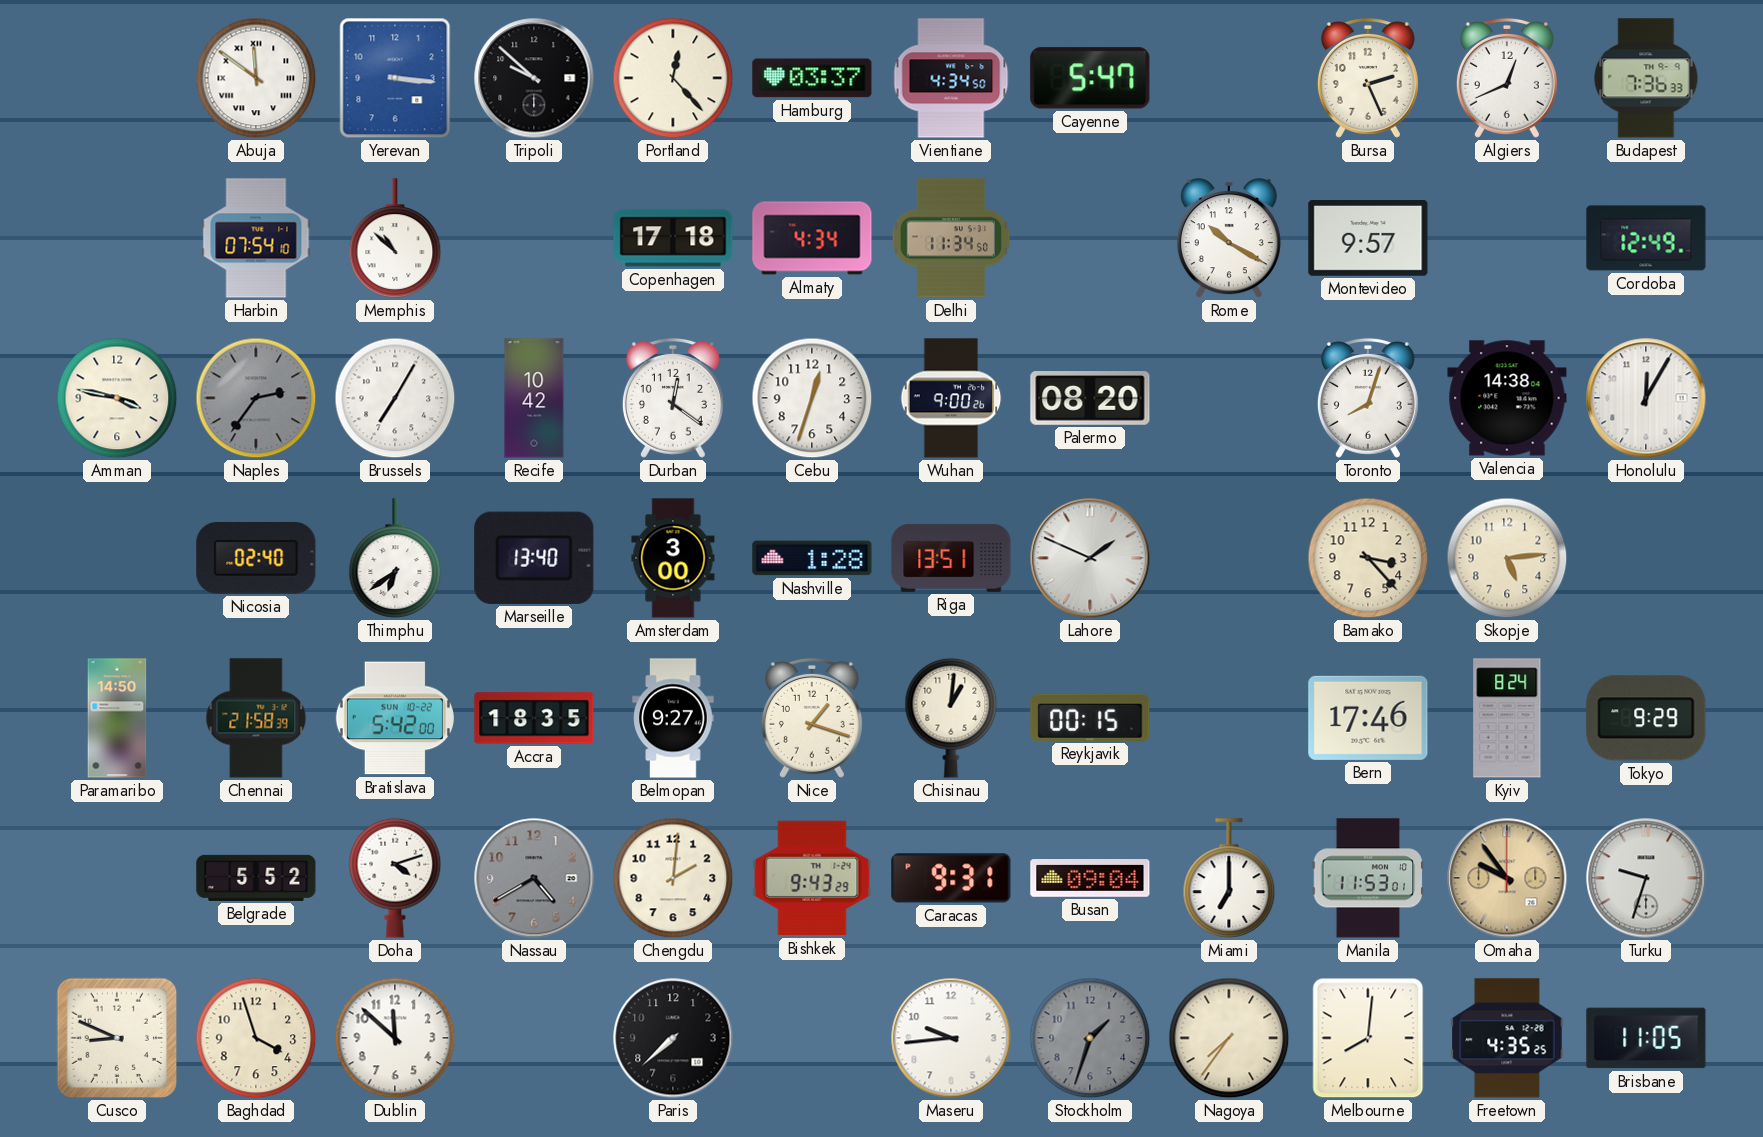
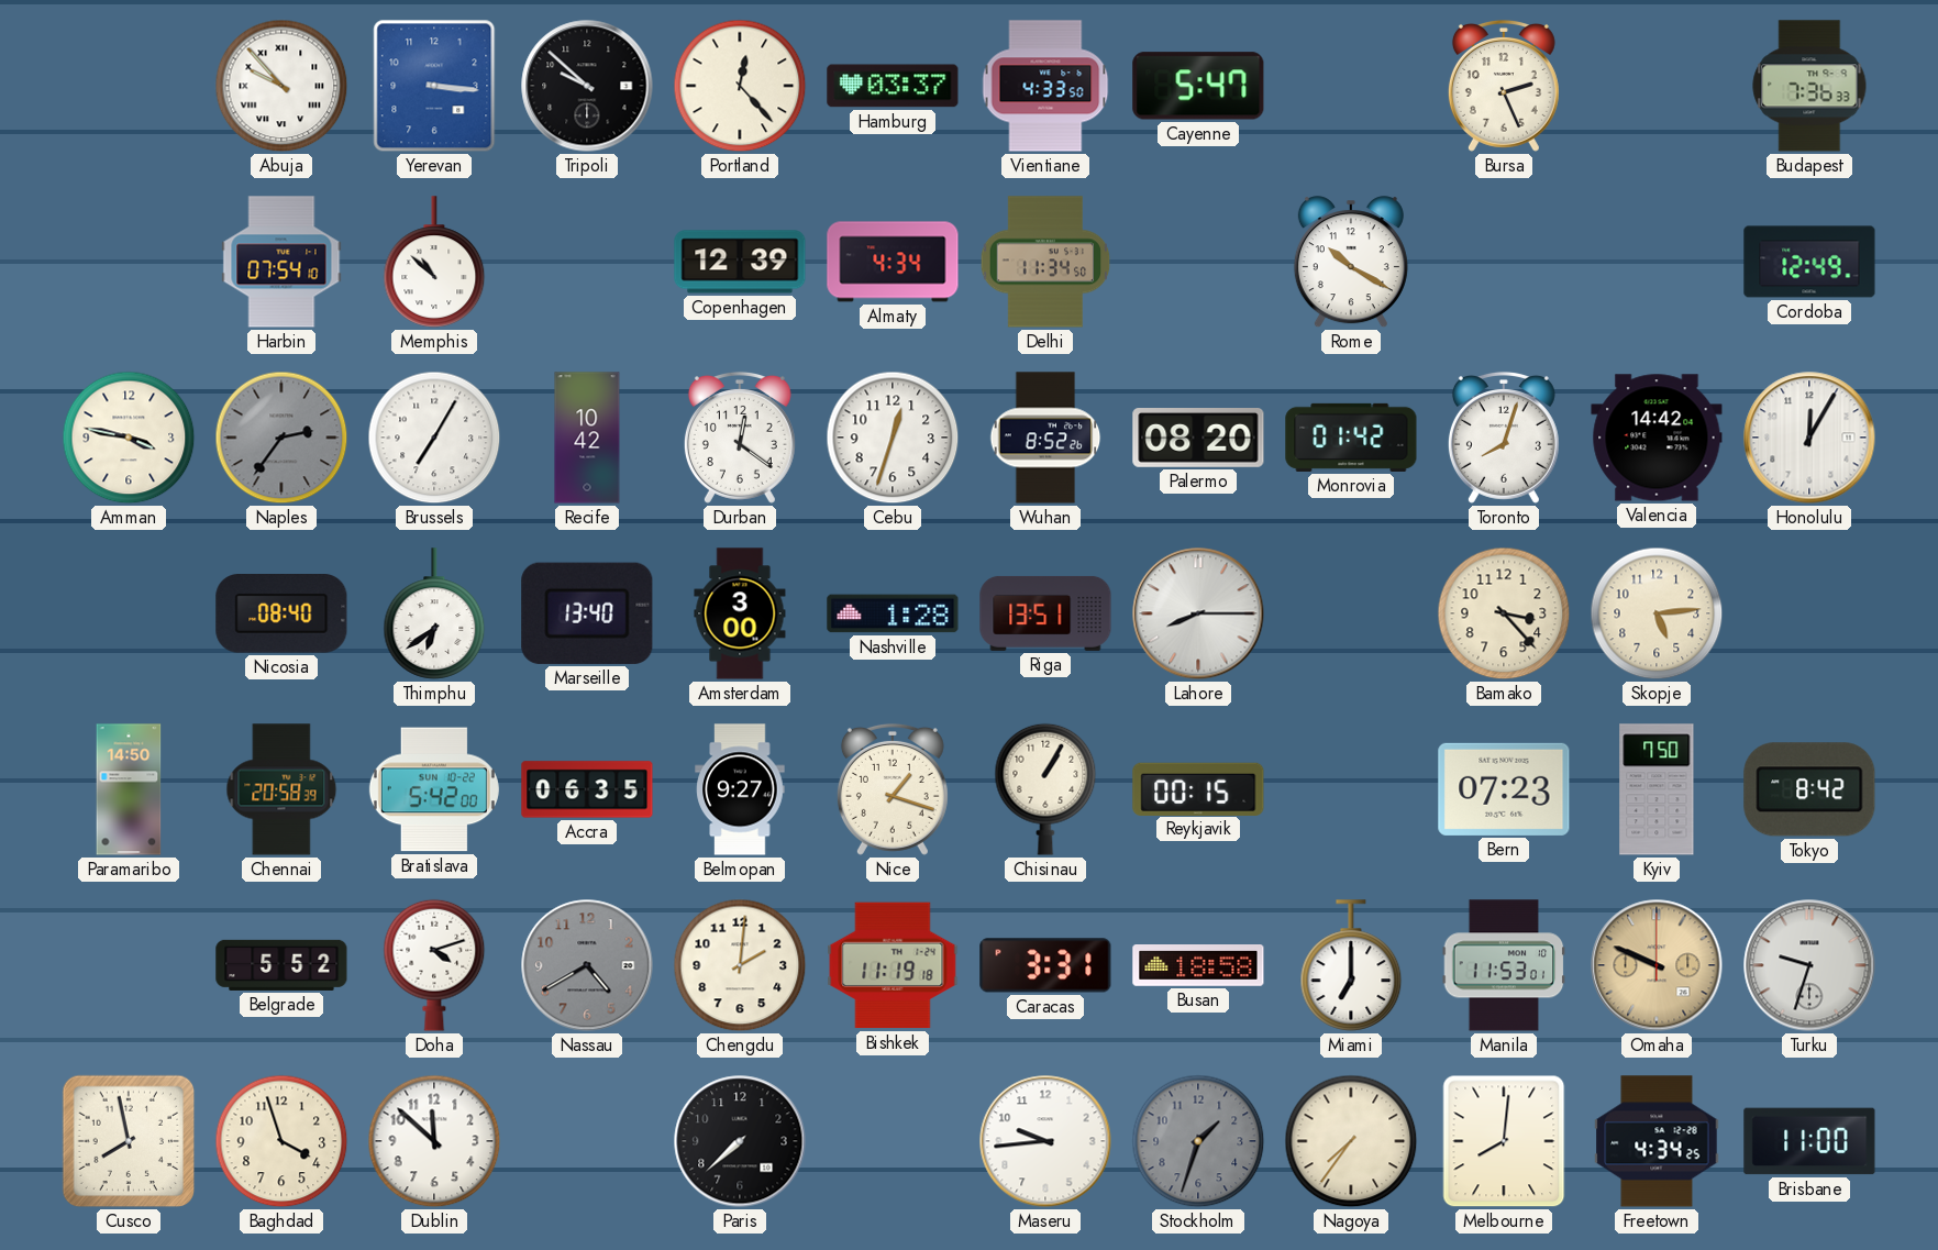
Abuja: 11:51 -> 9:53 (281, 86)
Vientiane: 4:34 -> 4:33 (1045, 86)
Algiers: 12:41 -> none (1507, 78)
Copenhagen: 17:18 -> 12:39 (740, 262)
Montevideo: 9:57 -> none (1368, 238)
Wuhan: 9:00 -> 8:52 (1045, 438)
Monrovia: none -> 01:42 (1351, 438)
Valencia: 14:38 -> 14:42 (1657, 438)
Nicosia: 02:40 -> 08:40 (281, 613)
Lahore: 1:49 -> 8:15 (1198, 613)
Chennai: 21:58 -> 20:58 (281, 789)
Accra: 18:35 -> 06:35 (587, 789)
Chisinau: 1:01 -> 1:05 (1045, 789)
Bern: 17:46 -> 07:23 (1504, 789)
Kyiv: 8:24 -> 7:50 (1657, 789)
Tokyo: 9:29 -> 8:42 (1809, 789)
Bishkek: 9:43 -> 11:19 (893, 965)
Caracas: 9:31 -> 3:31 (1045, 965)
Busan: 09:04 -> 18:58 (1198, 966)
Omaha: 9:54 -> 9:49 (1657, 965)
Cusco: 8:49 -> 7:58 (129, 1141)
Freetown: 4:35 -> 4:34 (1657, 1141)
Brisbane: 11:05 -> 11:00 (1809, 1141)
